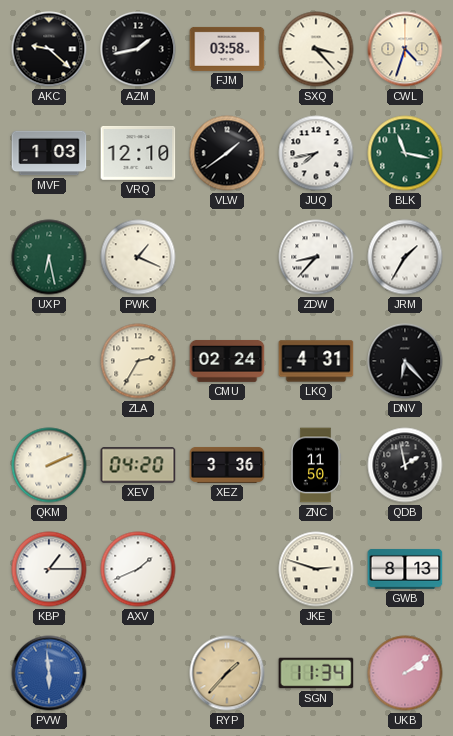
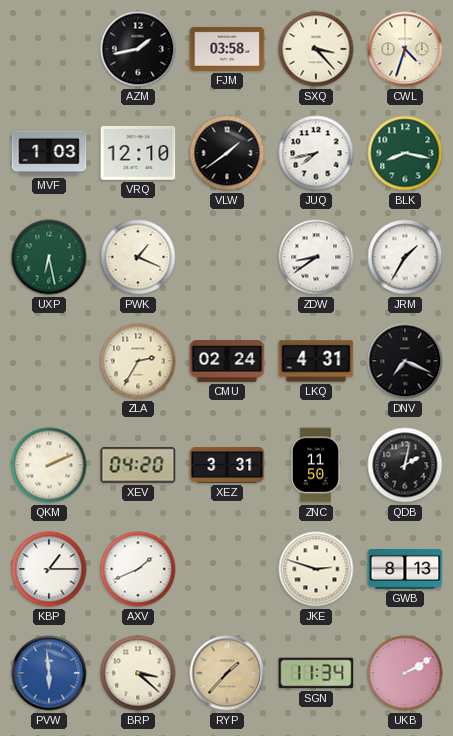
AKC: 9:22 -> none (49, 49)
BLK: 11:17 -> 8:17 (405, 153)
ZDW: 8:37 -> 8:39 (316, 257)
DNV: 6:23 -> 7:19 (405, 361)
XEZ: 3:36 -> 3:31 (227, 465)
QDB: 1:58 -> 2:02 (405, 465)
BRP: none -> 3:22 (138, 673)
UKB: 2:09 -> 2:10 (405, 673)
